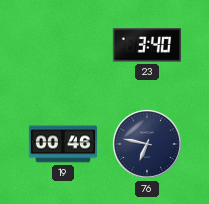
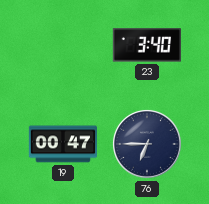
19: 00:46 -> 00:47 (62, 144)
76: 6:47 -> 6:45 (147, 144)
